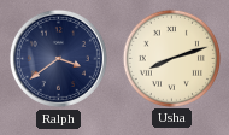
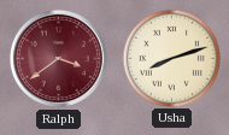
Ralph dial: navy -> burgundy (58, 58)
